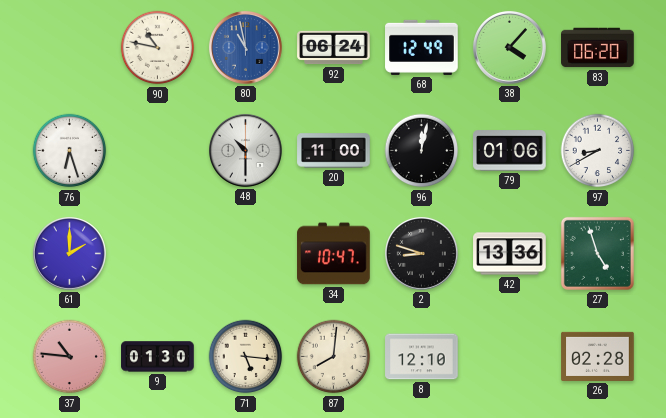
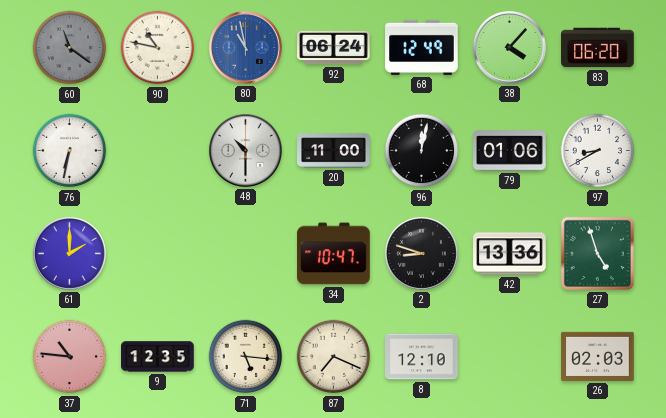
60: none -> 11:21 (70, 48)
76: 6:27 -> 6:32 (70, 151)
9: 01:30 -> 12:35 (158, 357)
87: 8:01 -> 7:19 (334, 357)
26: 02:28 -> 02:03 (598, 356)
